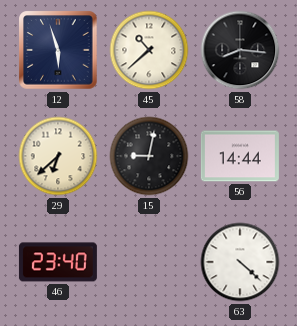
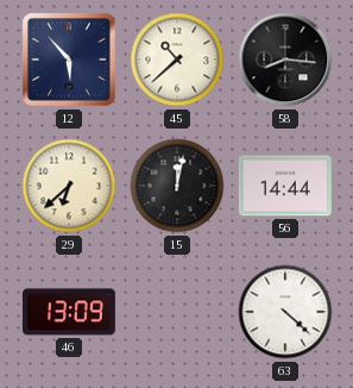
12: 5:57 -> 5:53 (69, 60)
15: 9:02 -> 12:02 (177, 186)
46: 23:40 -> 13:09 (69, 312)
